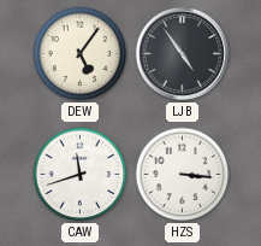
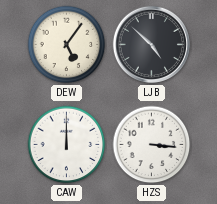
LJB: 4:54 -> 4:52 (151, 44)
CAW: 11:42 -> 12:00 (67, 145)
